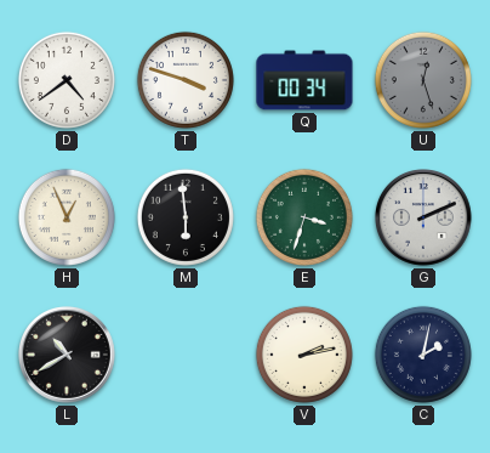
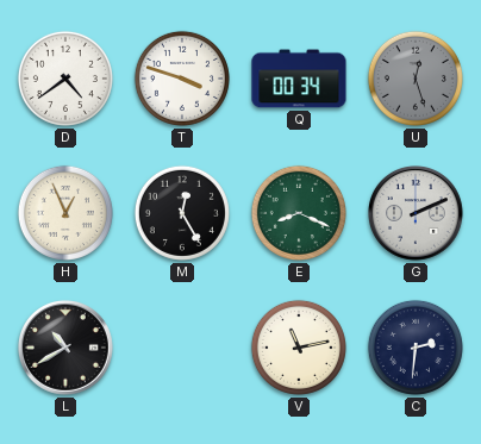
M: 5:59 -> 12:25 (182, 213)
E: 3:33 -> 8:19 (299, 213)
V: 2:13 -> 11:13 (299, 348)
C: 2:02 -> 2:31 (416, 348)
